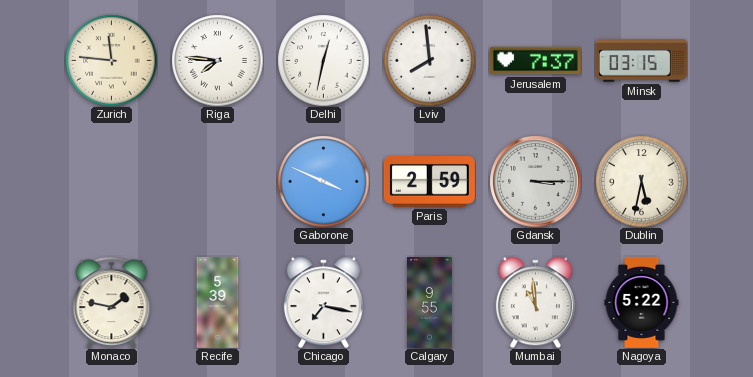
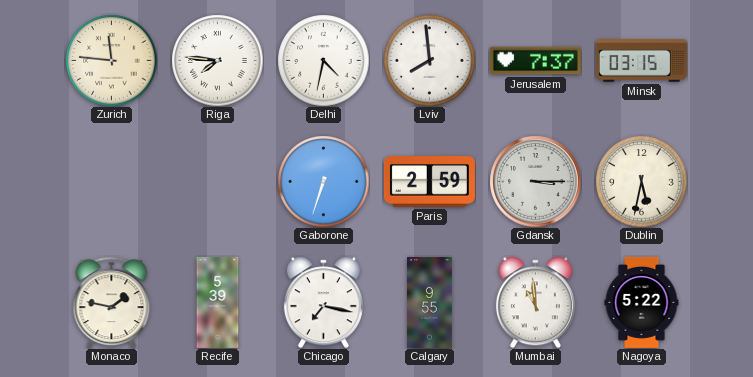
Delhi: 12:32 -> 4:32 (323, 60)
Gaborone: 3:49 -> 6:33 (323, 181)
